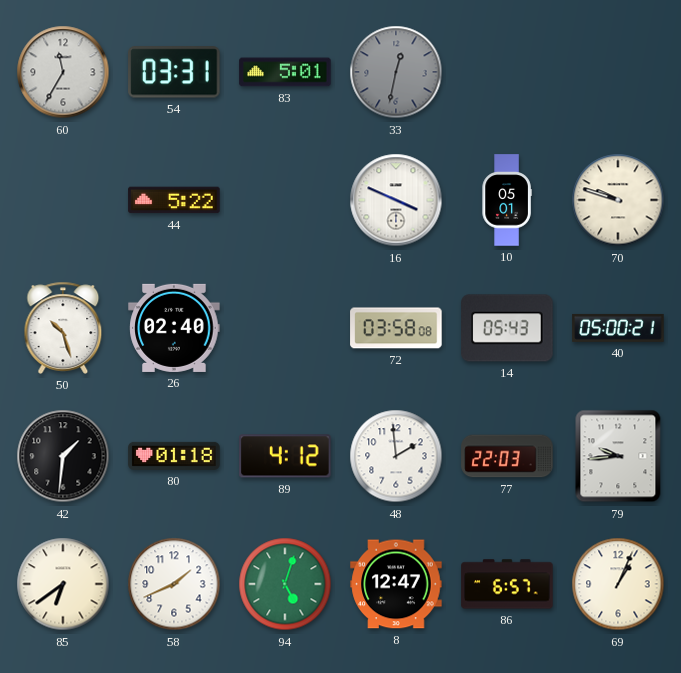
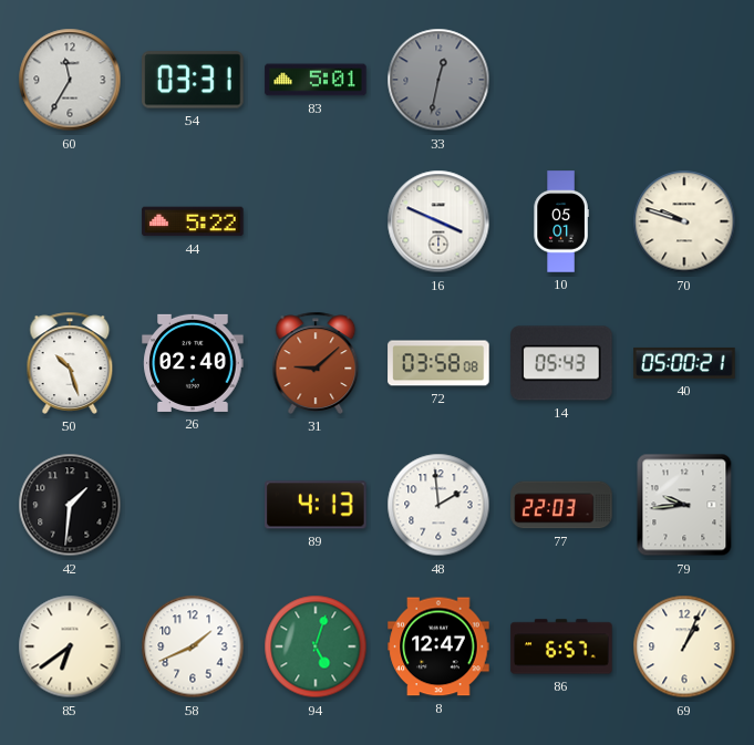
31: none -> 9:08 (316, 363)
80: 01:18 -> none (174, 456)
89: 4:12 -> 4:13 (316, 505)
